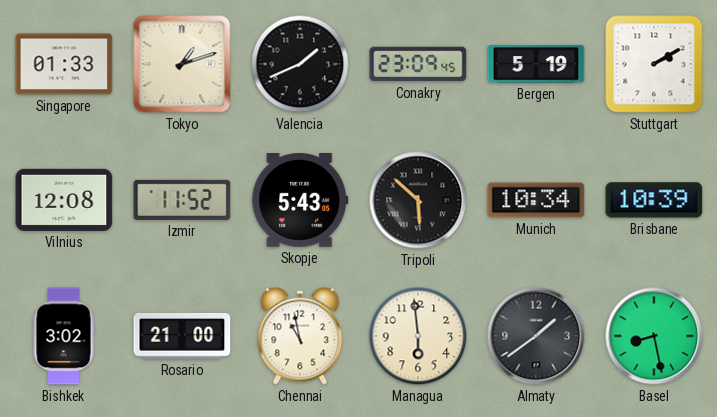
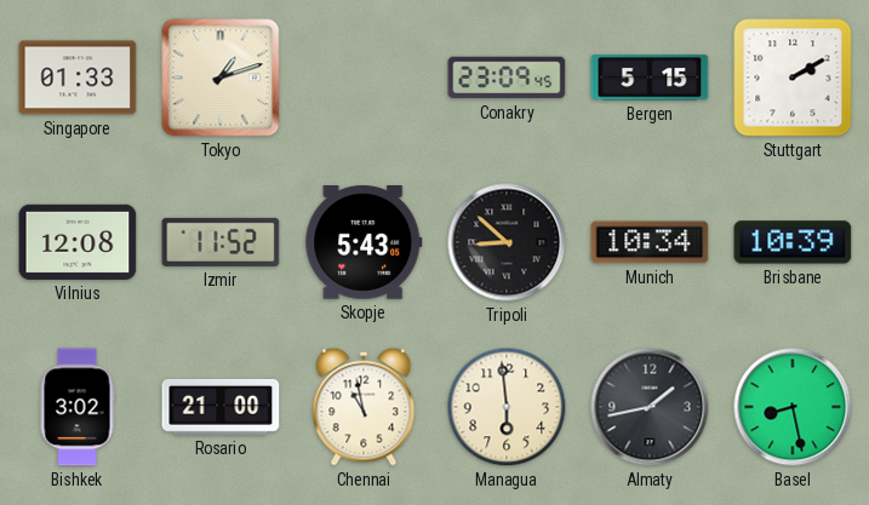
Valencia: 1:41 -> none (300, 64)
Bergen: 5:19 -> 5:15 (650, 78)
Tripoli: 5:52 -> 8:52 (507, 242)
Almaty: 1:39 -> 1:43 (650, 407)
